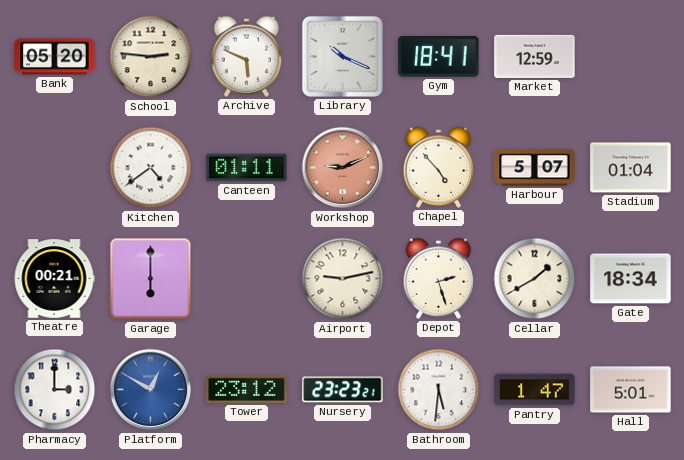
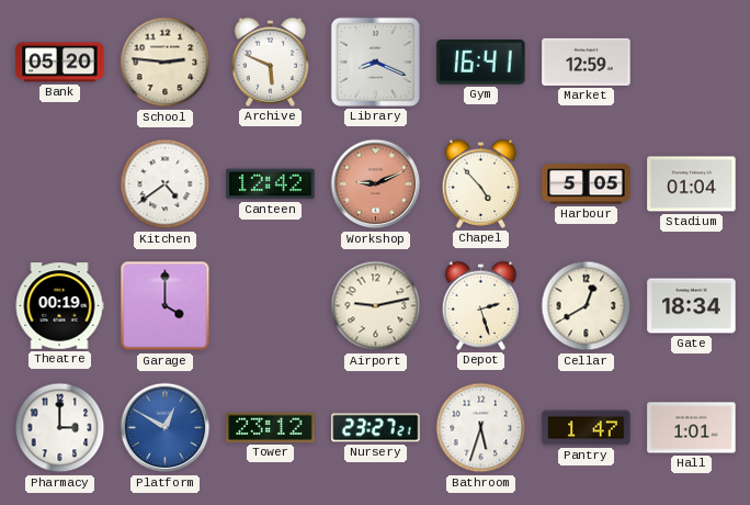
Library: 10:19 -> 8:19 (375, 61)
Gym: 18:41 -> 16:41 (481, 63)
Canteen: 01:11 -> 12:42 (271, 184)
Harbour: 5:07 -> 5:05 (587, 184)
Theatre: 00:21 -> 00:19 (59, 306)
Garage: 6:00 -> 4:00 (166, 306)
Cellar: 1:40 -> 12:40 (587, 306)
Nursery: 23:23 -> 23:27 (376, 428)
Bathroom: 5:31 -> 5:33 (481, 428)
Hall: 5:01 -> 1:01 (692, 428)
